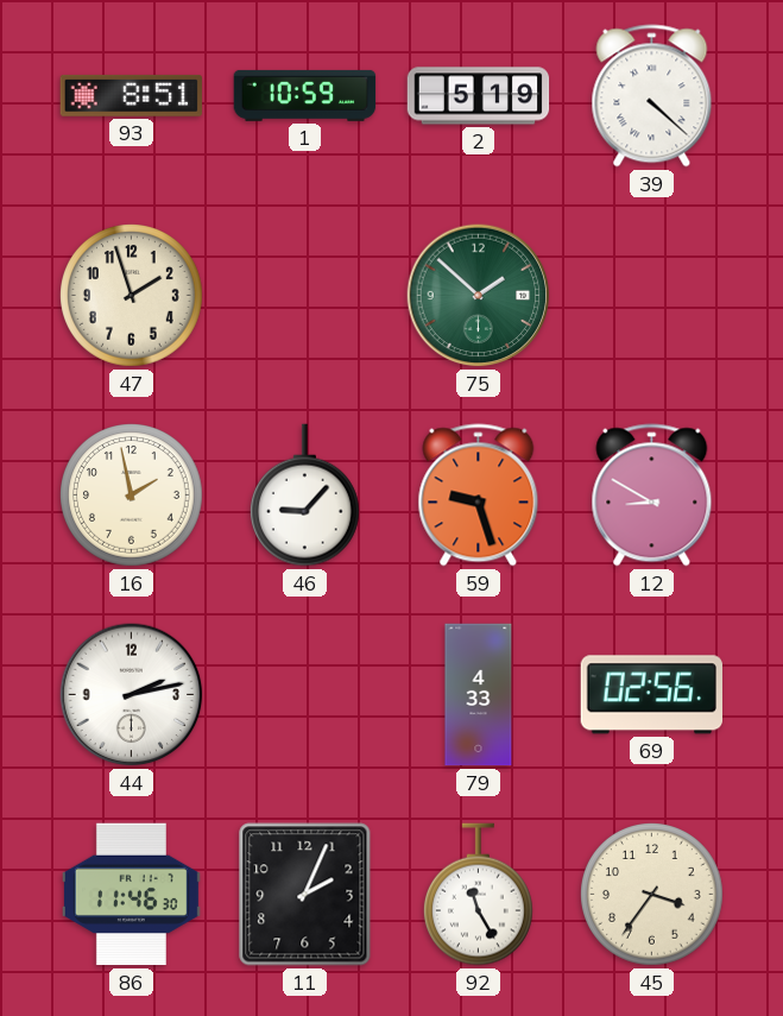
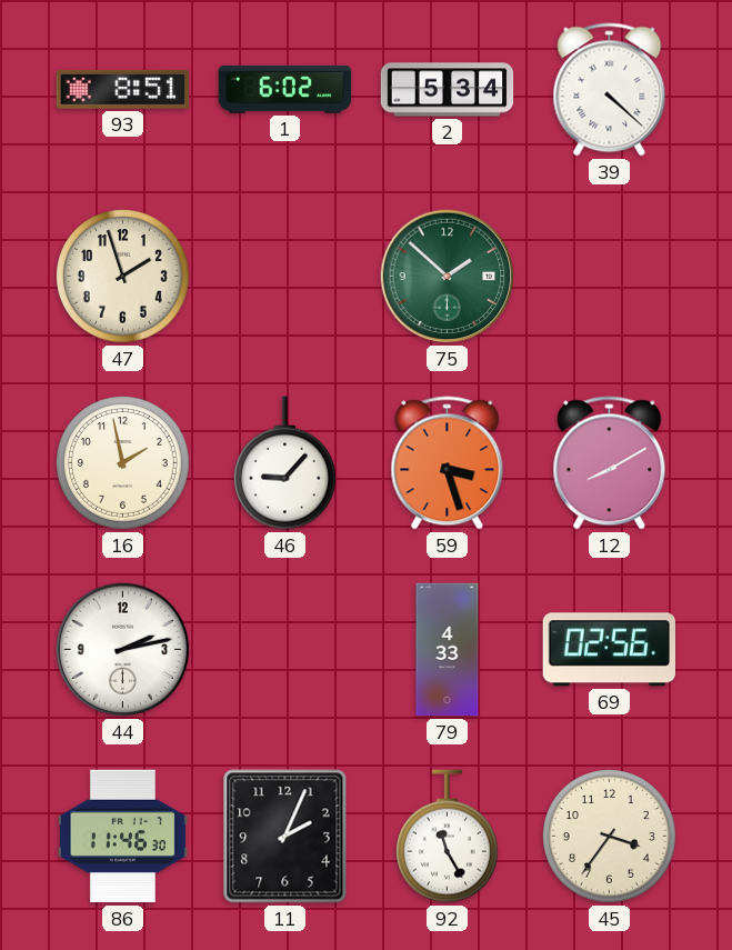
1: 10:59 -> 6:02 (285, 89)
2: 5:19 -> 5:34 (448, 90)
59: 9:27 -> 3:27 (448, 463)
12: 8:50 -> 8:10 (610, 463)
